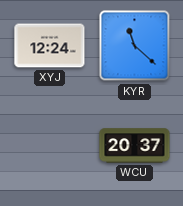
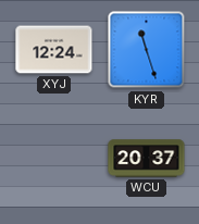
KYR: 11:22 -> 11:27 (147, 50)
